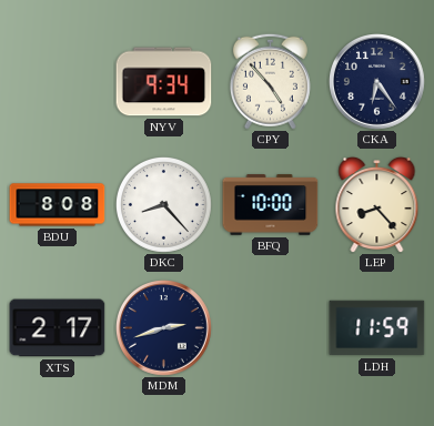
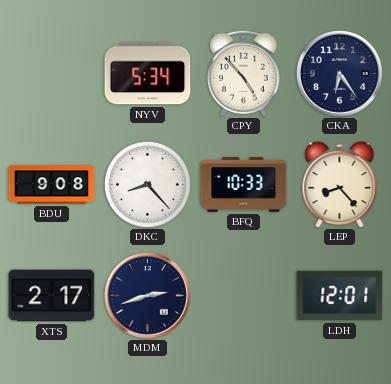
NYV: 9:34 -> 5:34 (148, 74)
BDU: 8:08 -> 9:08 (52, 185)
BFQ: 10:00 -> 10:33 (244, 185)
LDH: 11:59 -> 12:01 (340, 296)
